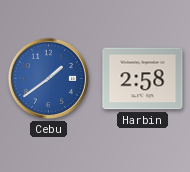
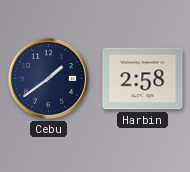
Cebu dial: blue -> navy (48, 78)
